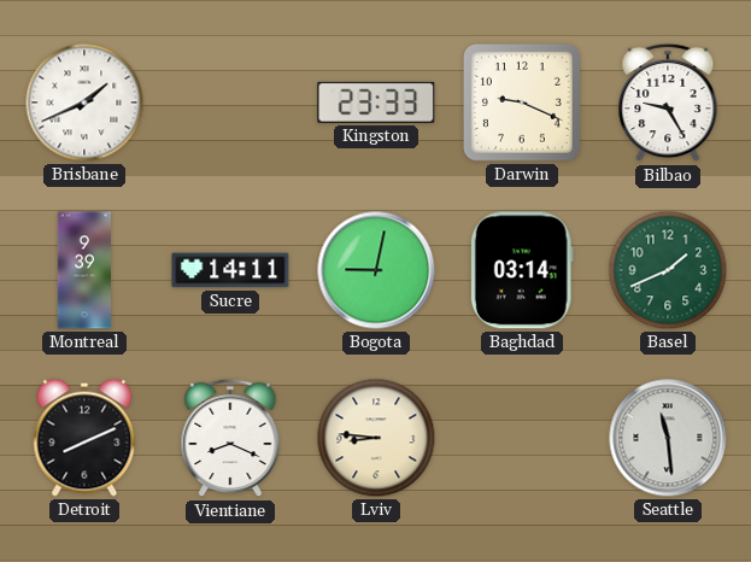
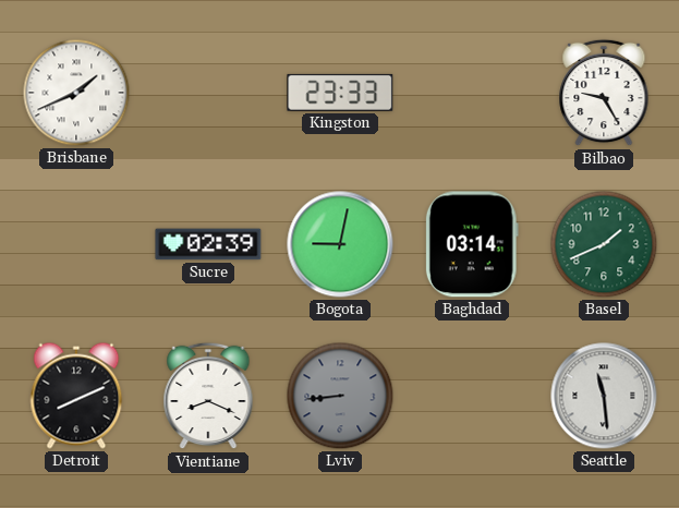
Darwin: 9:19 -> none (522, 103)
Montreal: 9:39 -> none (83, 270)
Sucre: 14:11 -> 02:39 (208, 244)
Lviv: 8:46 -> 8:44 (340, 396)
Lviv dial: cream -> grey (340, 396)
